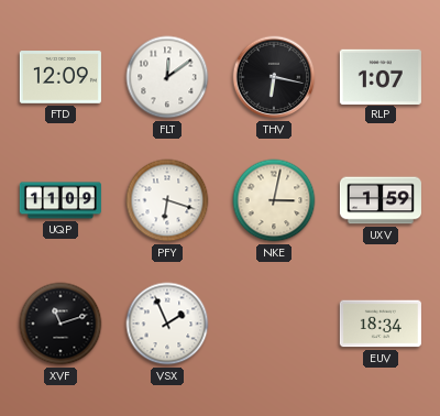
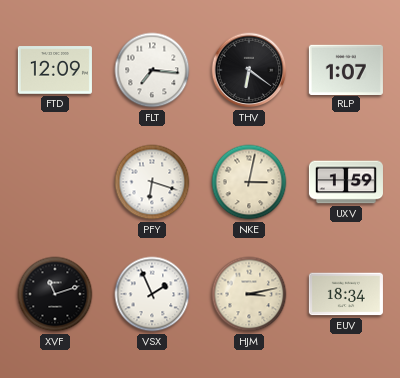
FLT: 12:09 -> 7:16 (152, 70)
THV: 6:17 -> 6:21 (249, 70)
UQP: 11:09 -> none (61, 200)
HJM: none -> 3:13 (249, 294)
